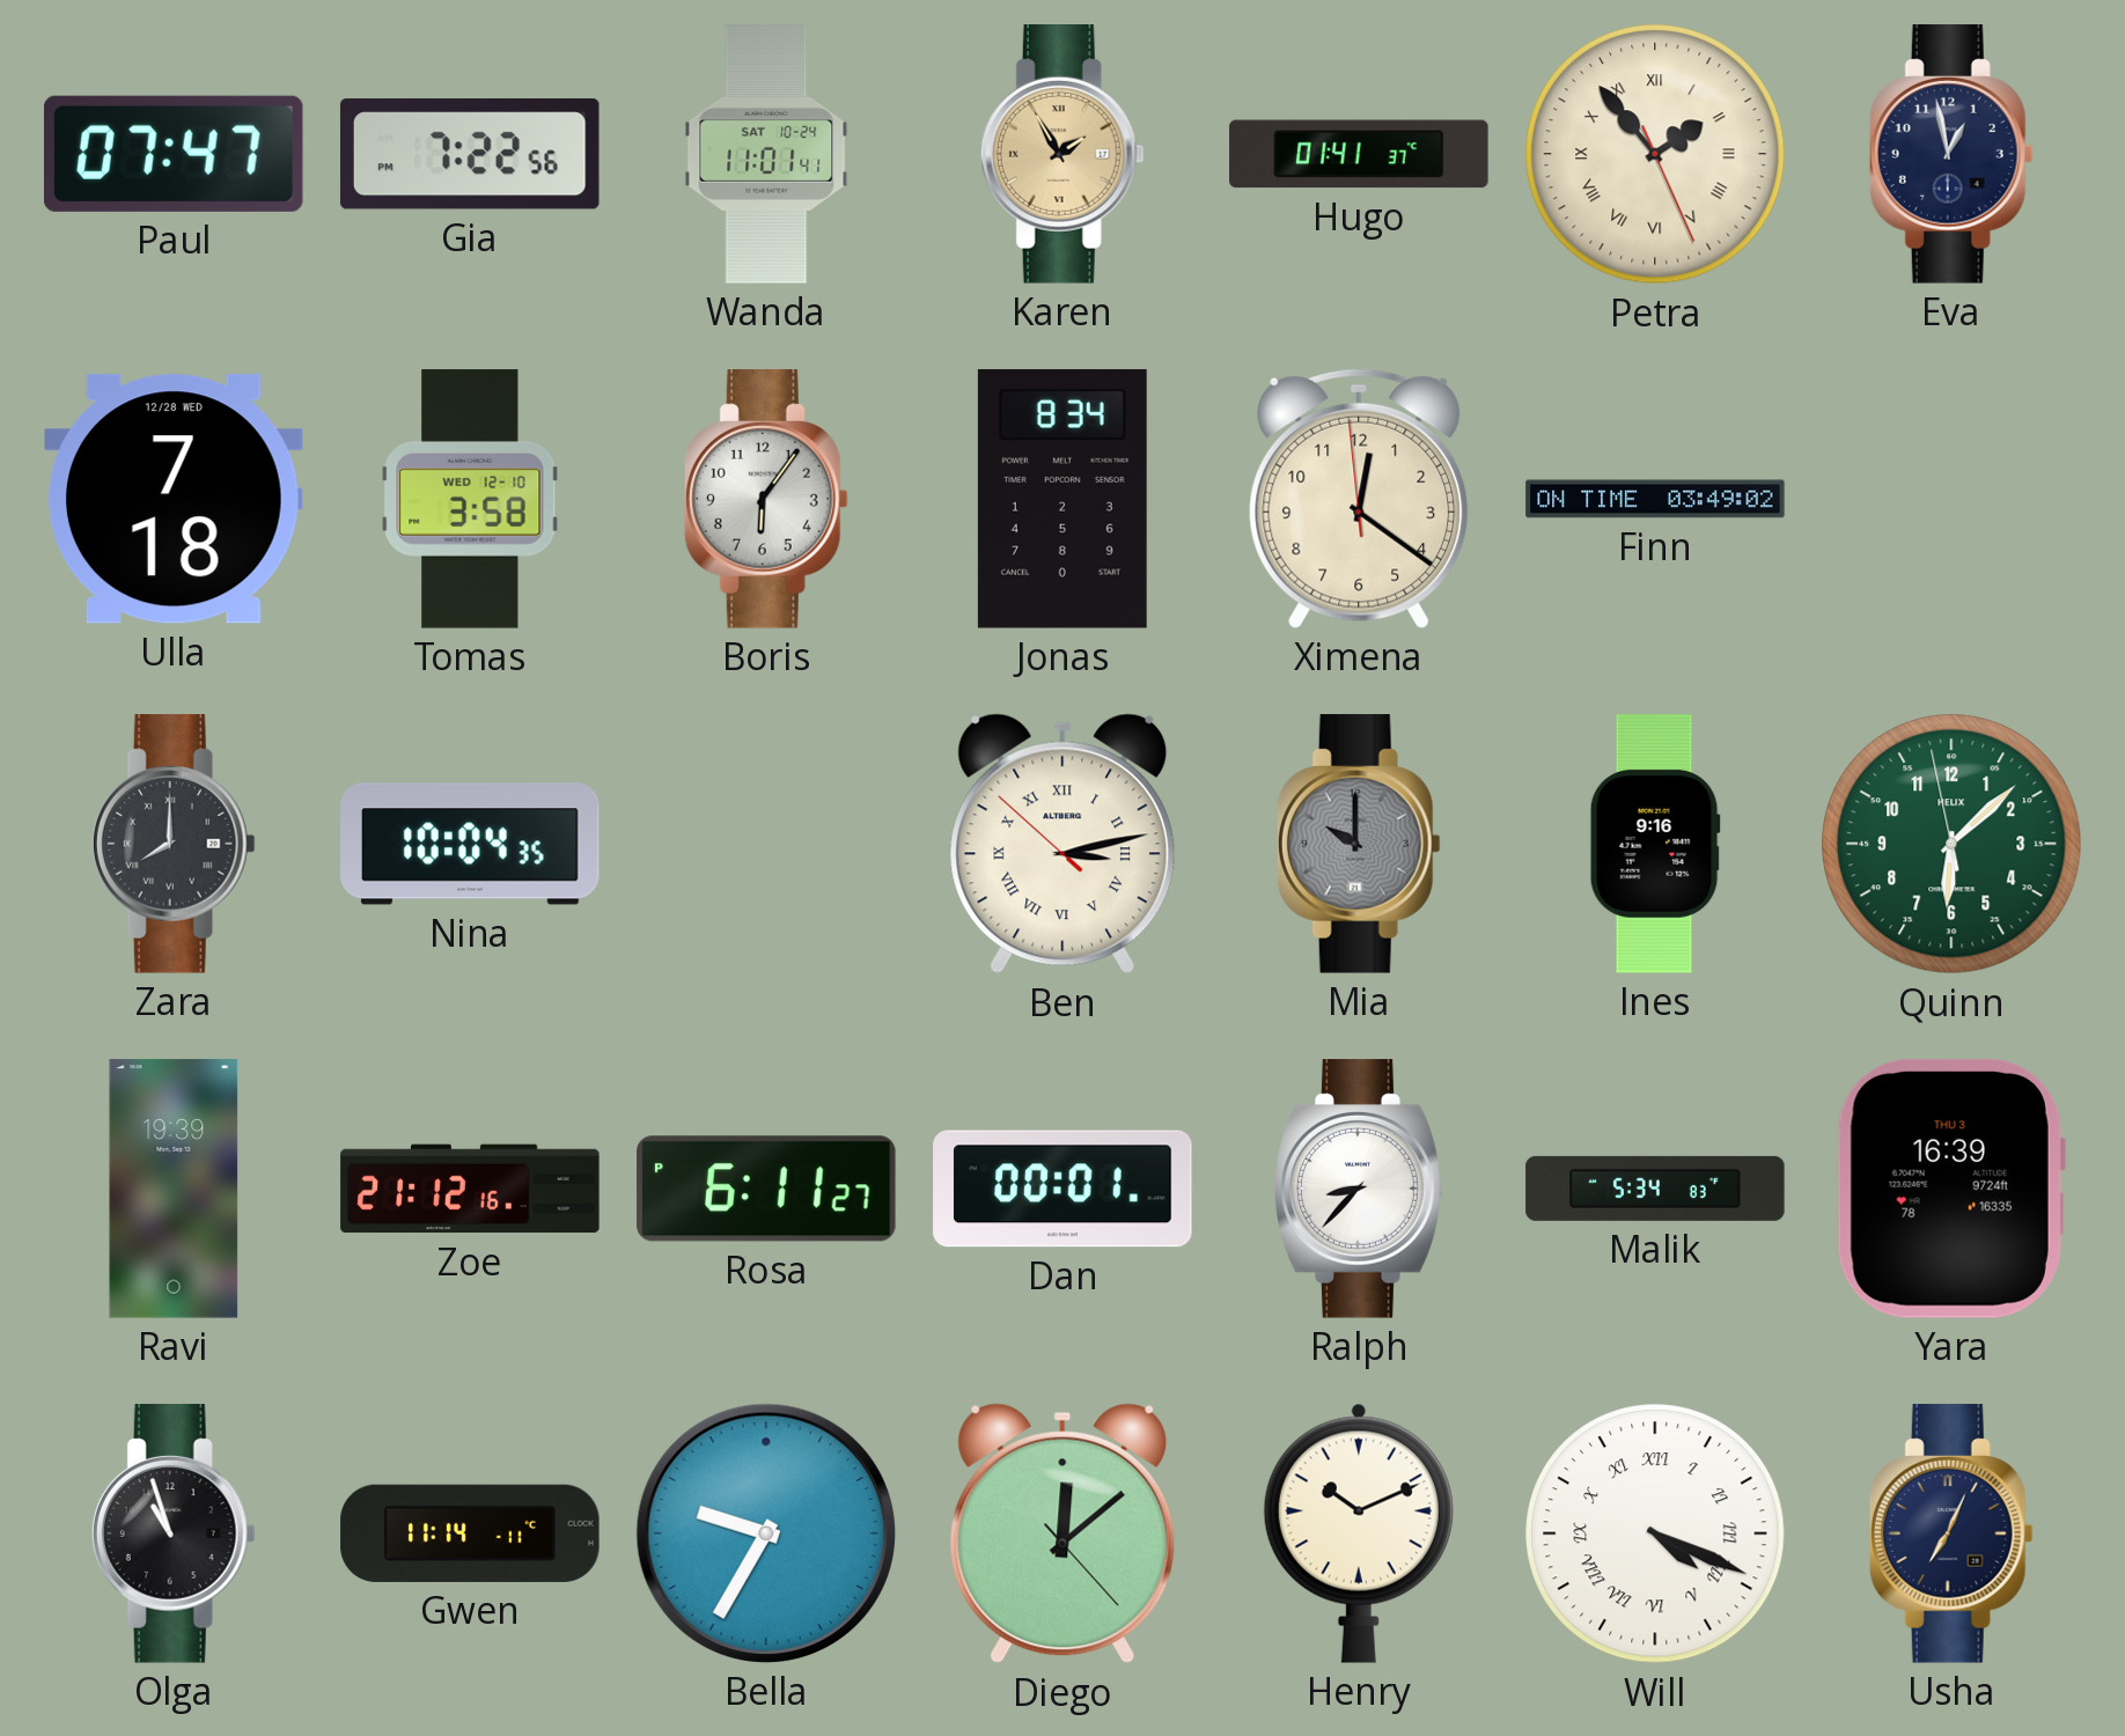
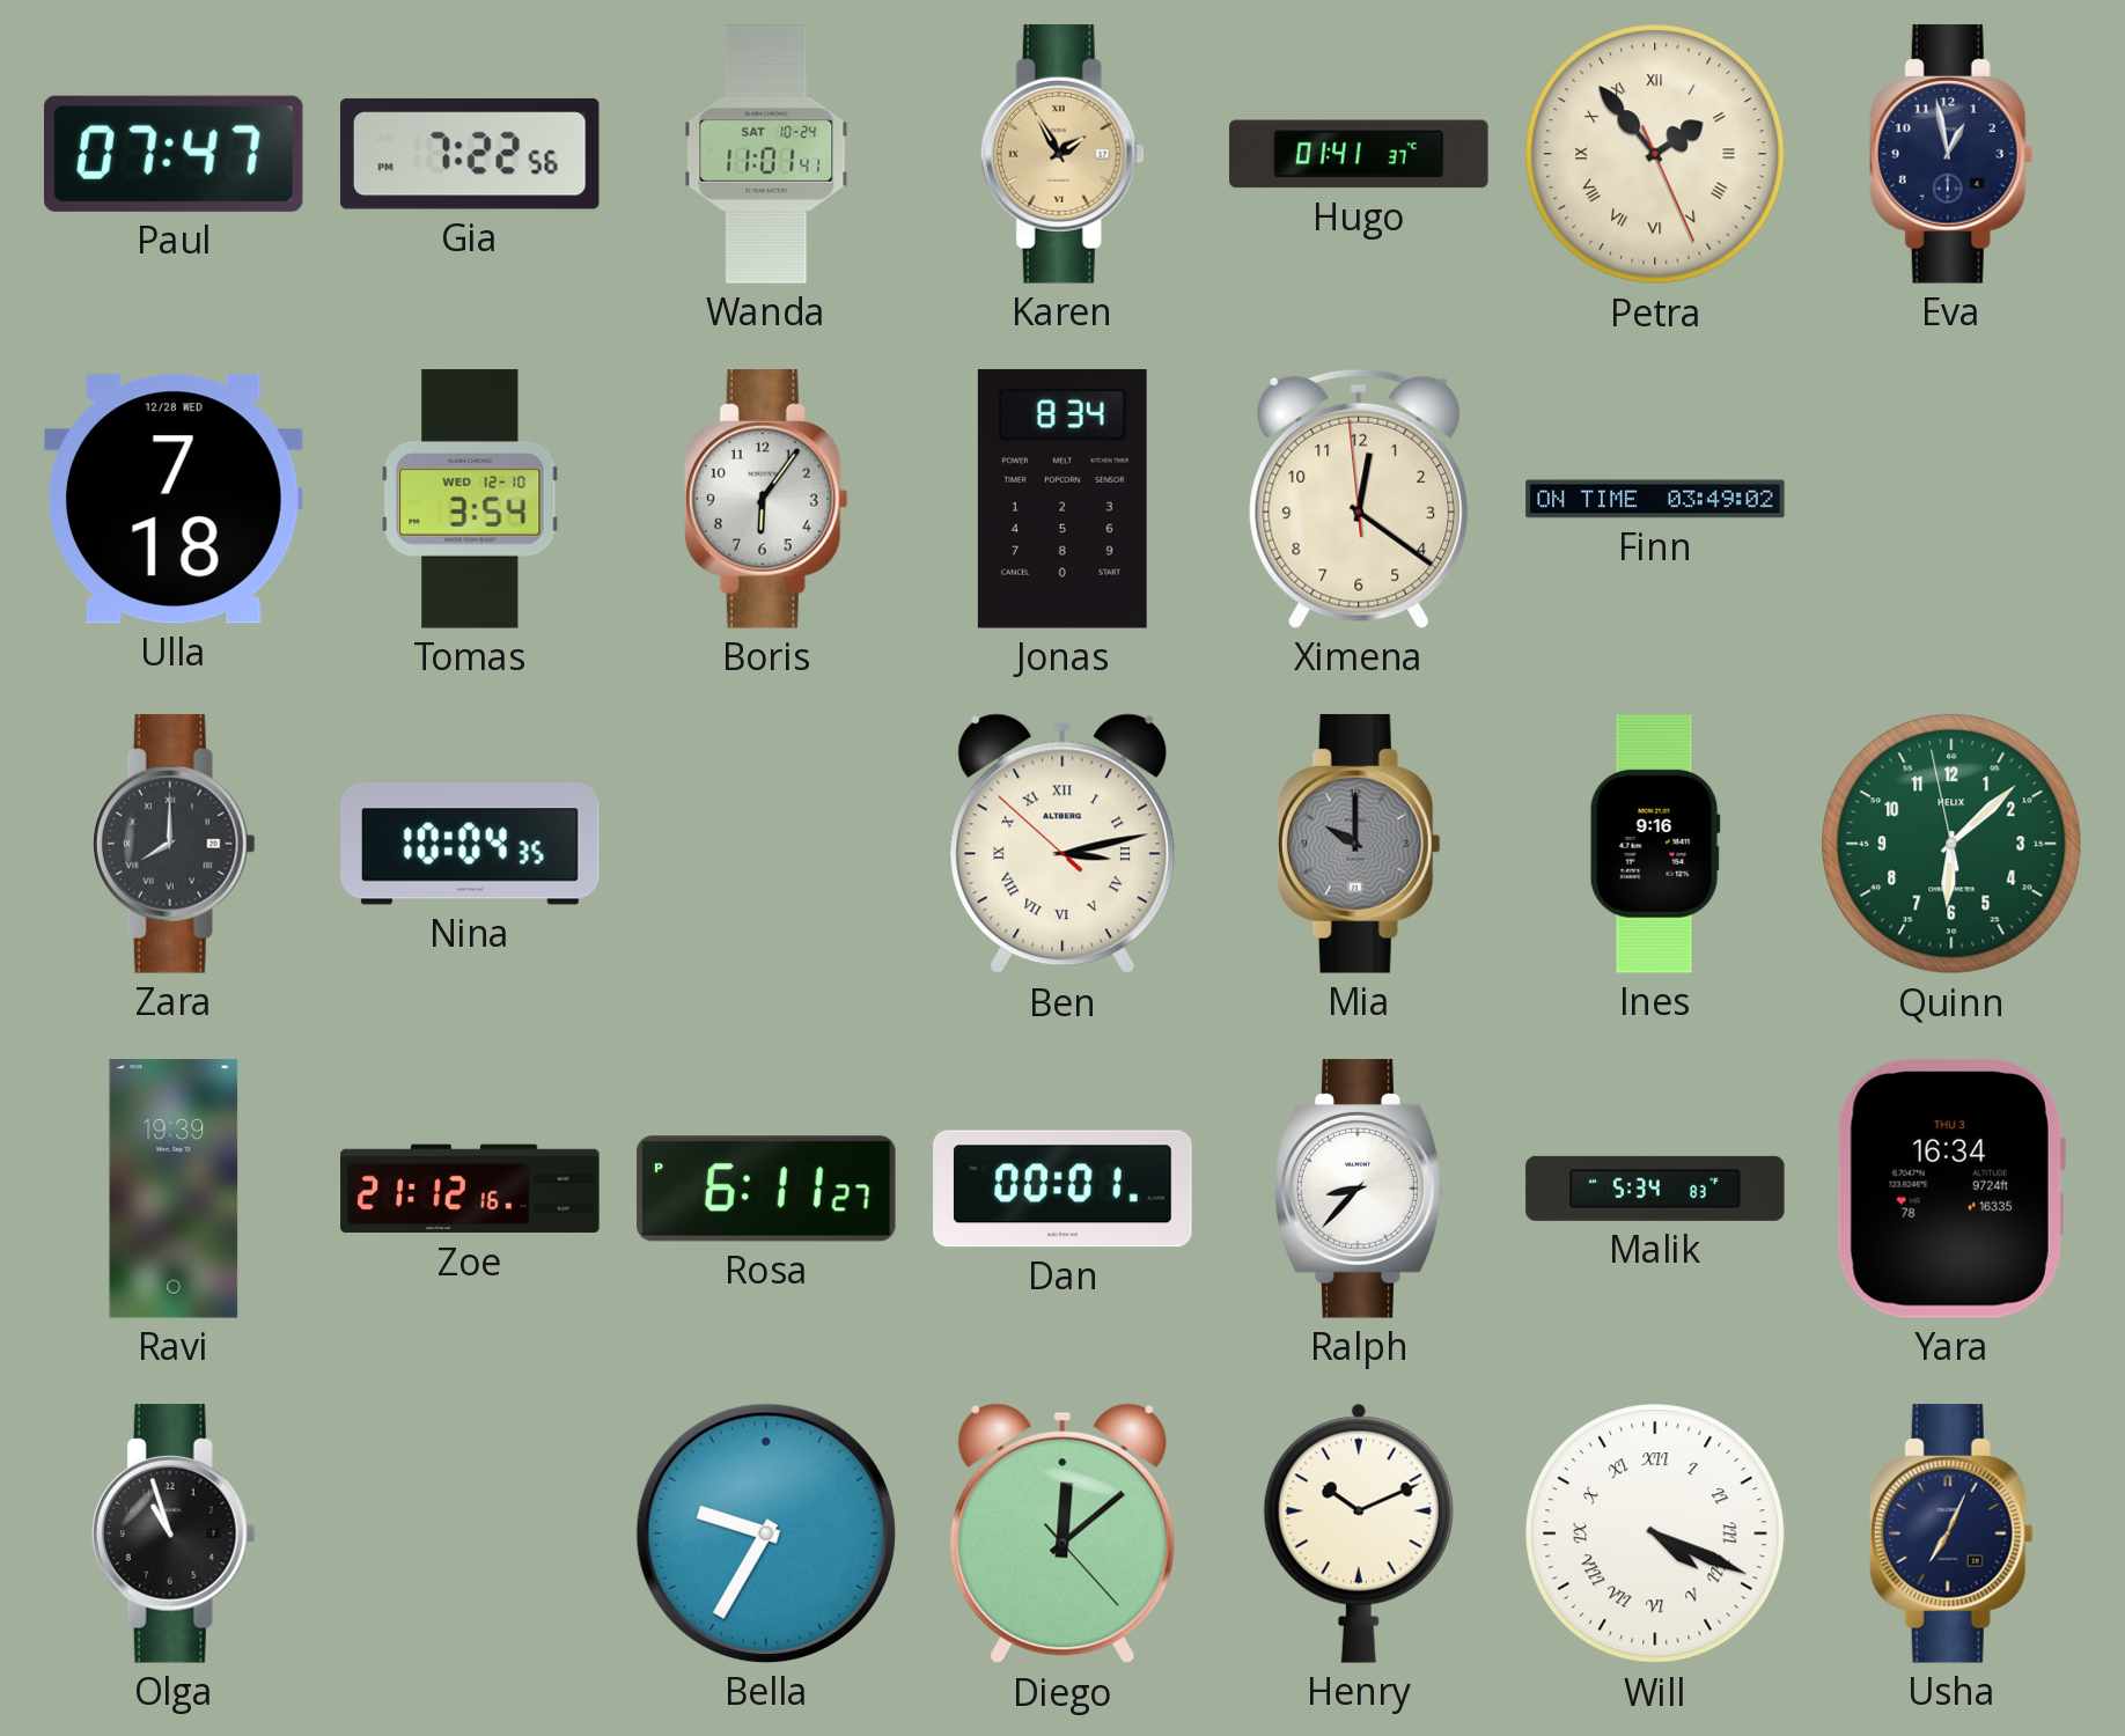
Tomas: 3:58 -> 3:54 (470, 499)
Yara: 16:39 -> 16:34 (1951, 1189)
Gwen: 11:14 -> none (470, 1533)
